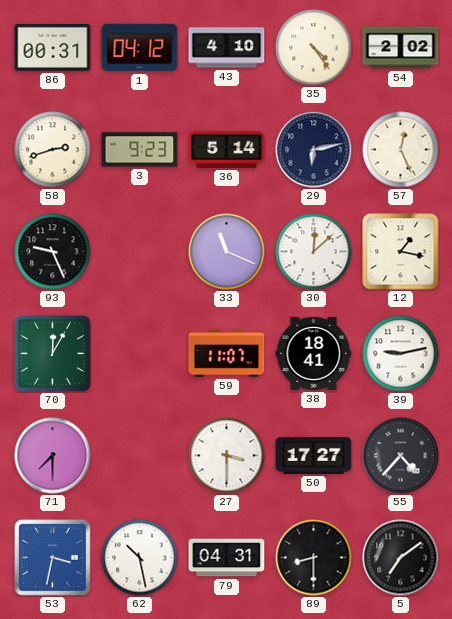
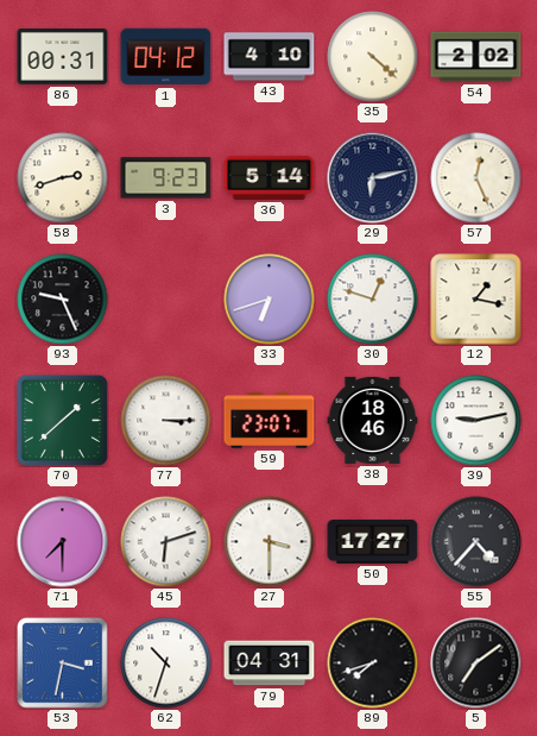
35: 4:24 -> 4:22 (373, 57)
33: 11:19 -> 6:42 (270, 300)
30: 12:08 -> 12:48 (373, 300)
70: 12:05 -> 1:38 (62, 420)
77: none -> 3:15 (166, 421)
59: 11:07 -> 23:07 (270, 421)
38: 18:41 -> 18:46 (373, 420)
45: none -> 6:12 (166, 542)
62: 10:28 -> 10:33 (166, 663)
89: 8:30 -> 7:42 (373, 663)
